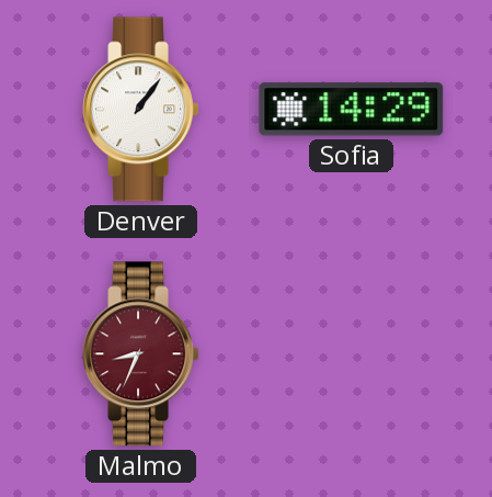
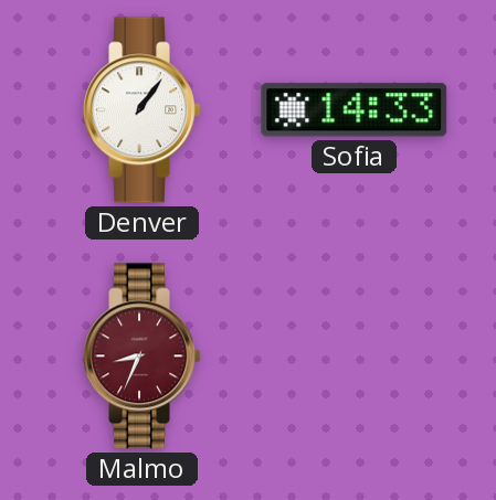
Sofia: 14:29 -> 14:33 (355, 110)
